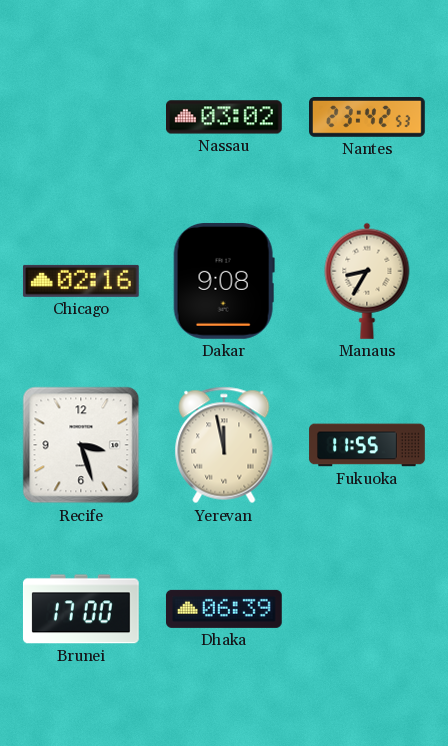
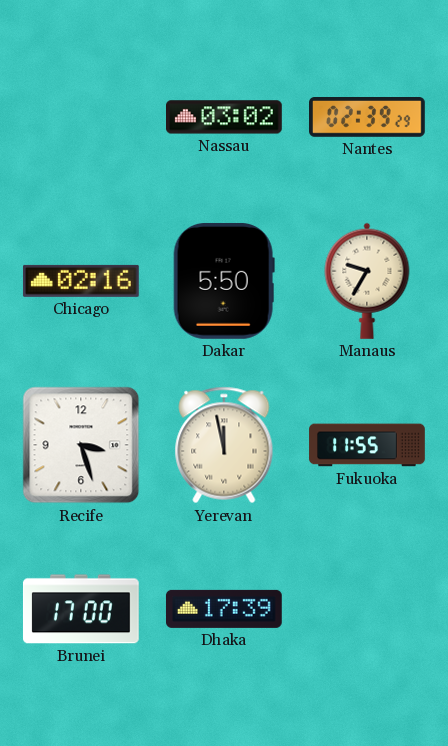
Nantes: 23:42 -> 02:39 (368, 118)
Dakar: 9:08 -> 5:50 (224, 281)
Manaus: 8:35 -> 9:35 (367, 281)
Dhaka: 06:39 -> 17:39 (224, 609)
